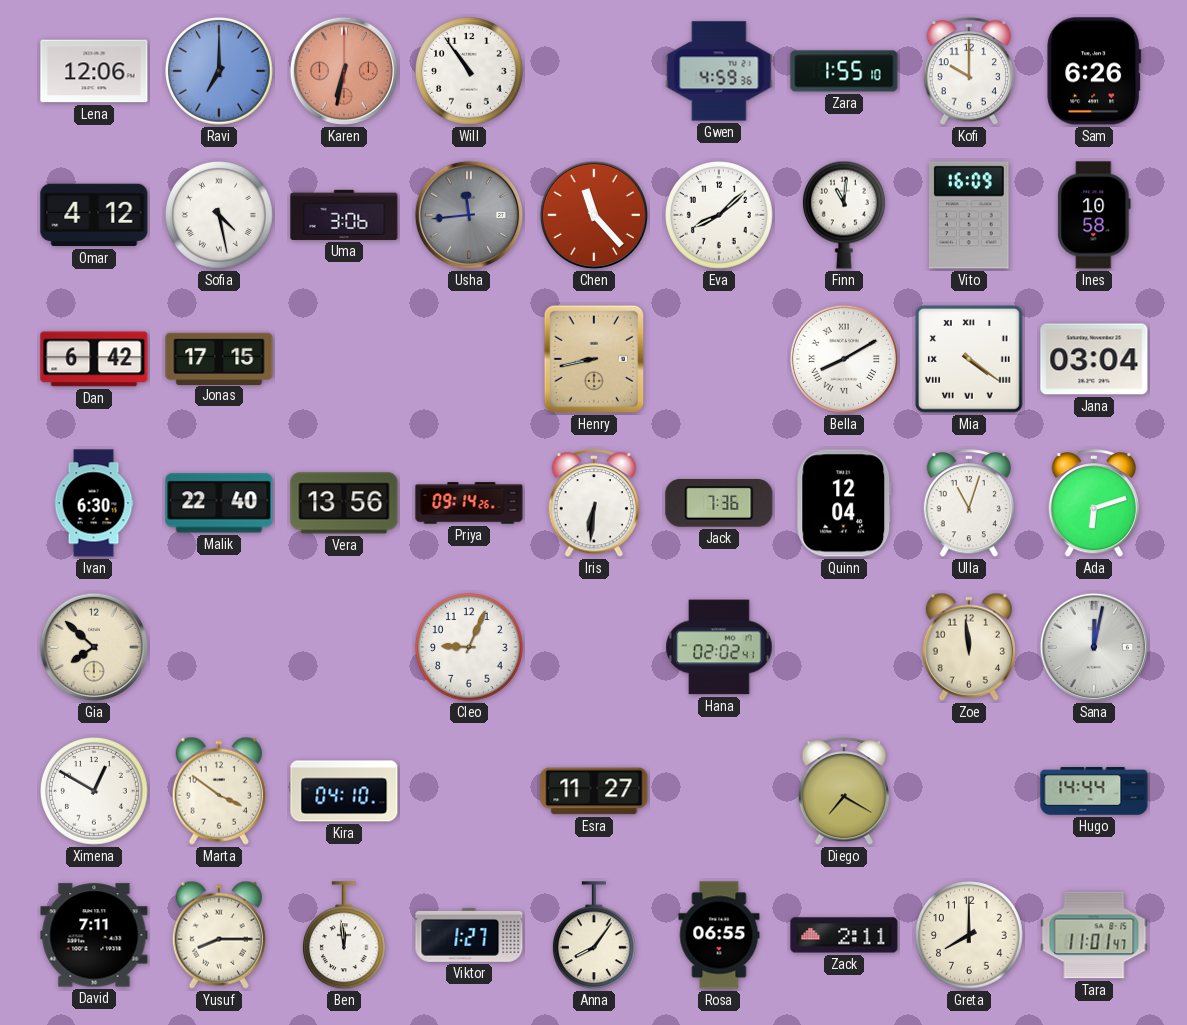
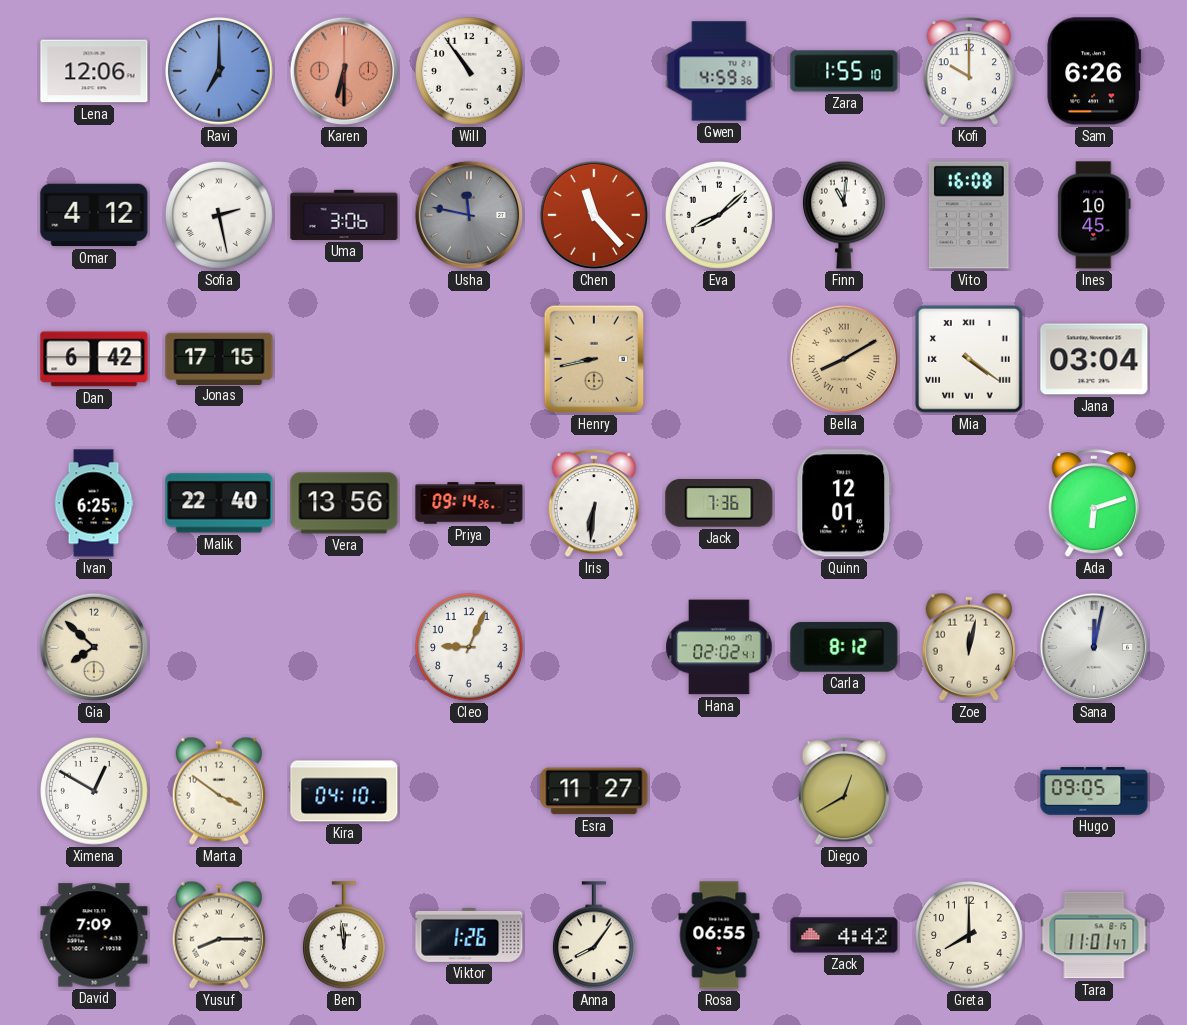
Karen: 6:32 -> 6:30 (344, 71)
Sofia: 4:28 -> 2:28 (220, 216)
Usha: 11:44 -> 11:47 (469, 215)
Vito: 16:09 -> 16:08 (969, 215)
Ines: 10:58 -> 10:45 (1094, 215)
Bella dial: white -> champagne (844, 359)
Ivan: 6:30 -> 6:25 (94, 503)
Quinn: 12:04 -> 12:01 (844, 503)
Ulla: 11:03 -> none (968, 504)
Carla: none -> 8:12 (844, 647)
Zoe: 11:59 -> 12:02 (969, 647)
Diego: 7:20 -> 12:40 (843, 792)
Hugo: 14:44 -> 09:05 (1094, 791)
David: 7:11 -> 7:09 (94, 935)
Viktor: 1:27 -> 1:26 (469, 935)
Zack: 2:11 -> 4:42 (844, 935)
